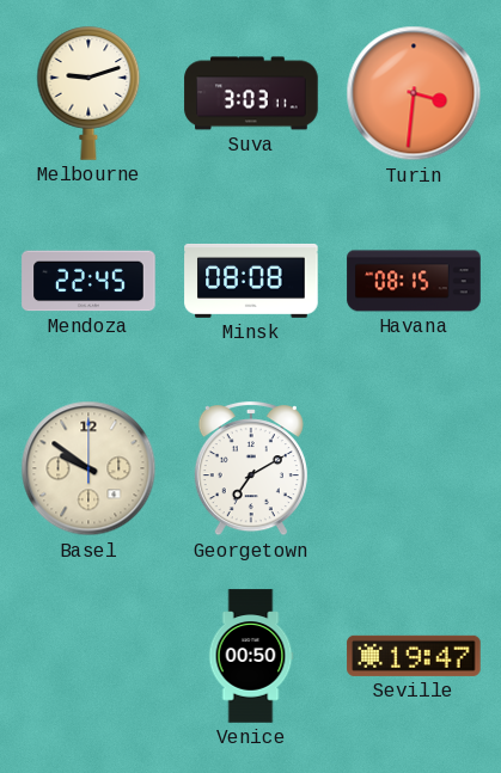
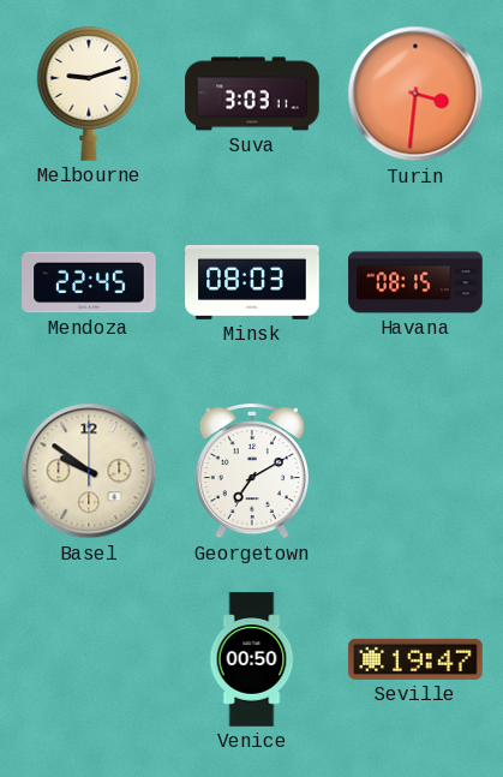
Minsk: 08:08 -> 08:03 (252, 282)
